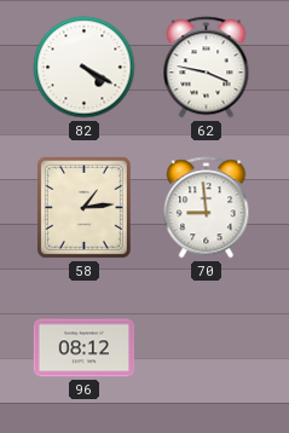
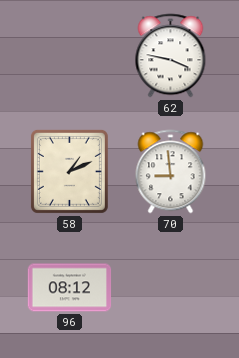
82: 4:20 -> none (85, 68)
58: 1:14 -> 1:11 (69, 171)
